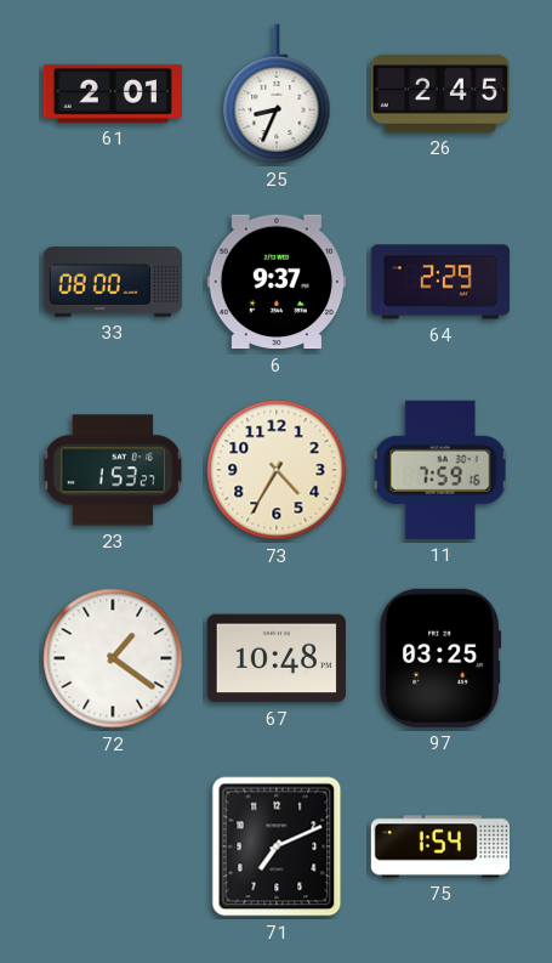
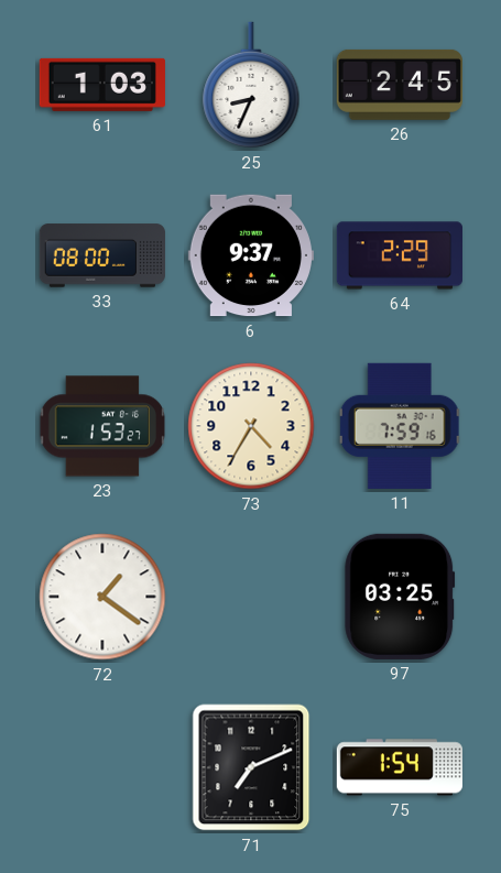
61: 2:01 -> 1:03 (102, 85)
67: 10:48 -> none (277, 658)
